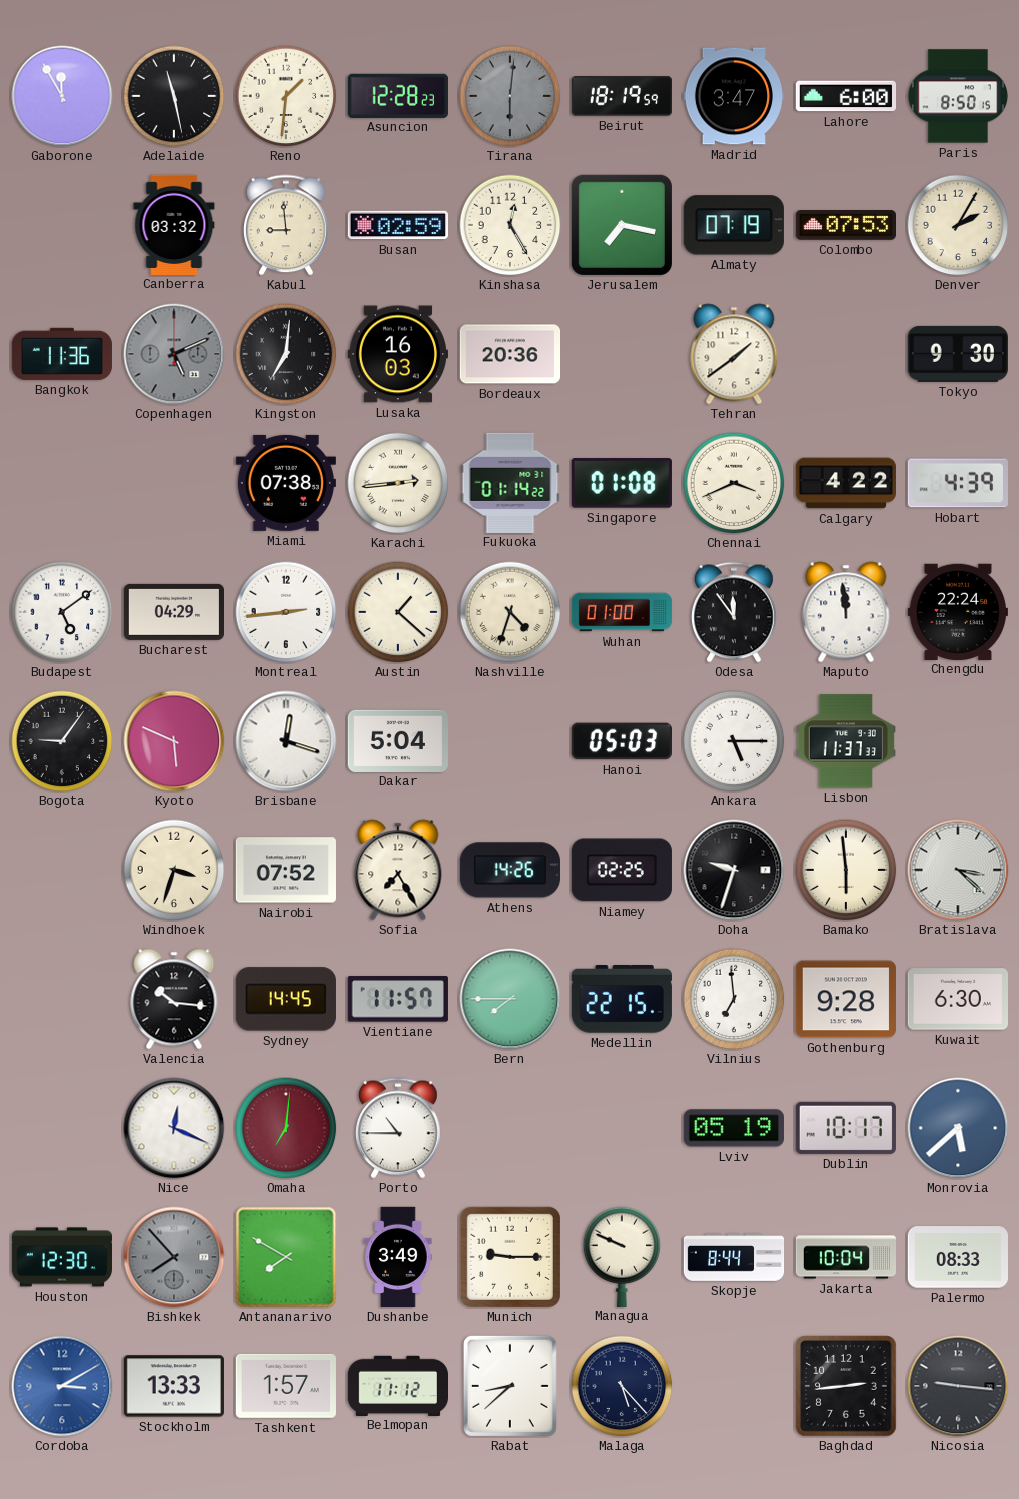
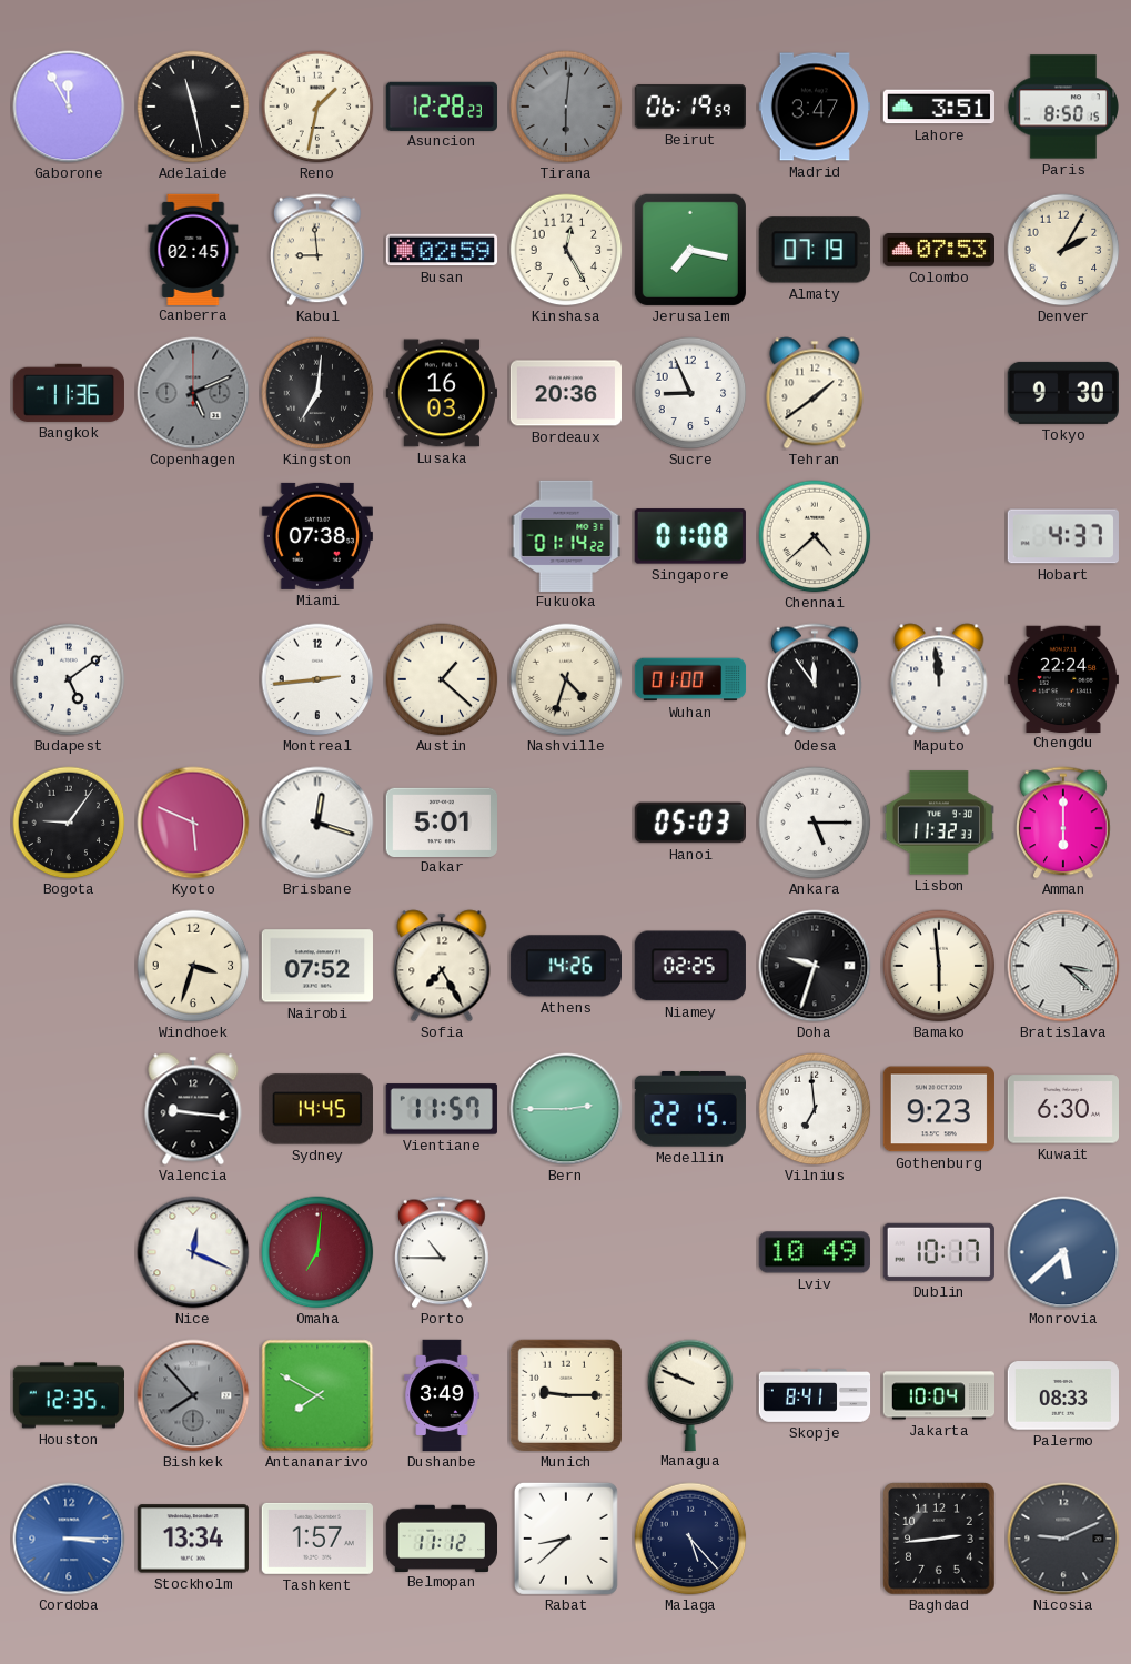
Reno: 1:31 -> 1:32 (317, 107)
Beirut: 18:19 -> 06:19 (689, 107)
Lahore: 6:00 -> 3:51 (938, 107)
Canberra: 03:32 -> 02:45 (193, 249)
Sucre: none -> 8:56 (690, 393)
Karachi: 2:44 -> none (398, 483)
Chennai: 3:41 -> 4:38 (815, 536)
Calgary: 4:22 -> none (845, 483)
Hobart: 4:39 -> 4:37 (1063, 536)
Bucharest: 04:29 -> none (173, 612)
Dakar: 5:04 -> 5:01 (441, 821)
Lisbon: 11:37 -> 11:32 (939, 823)
Amman: none -> 6:00 (1064, 823)
Valencia: 10:16 -> 9:16 (193, 1109)
Bern: 7:45 -> 2:45 (566, 1109)
Gothenburg: 9:28 -> 9:23 (939, 1109)
Lviv: 05:19 -> 10:49 (815, 1252)
Houston: 12:30 -> 12:35 (68, 1395)
Skopje: 8:44 -> 8:41 (815, 1395)
Cordoba: 3:10 -> 3:15 (69, 1539)
Stockholm: 13:33 -> 13:34 (193, 1539)
Nicosia: 9:16 -> 9:11 (1063, 1539)
